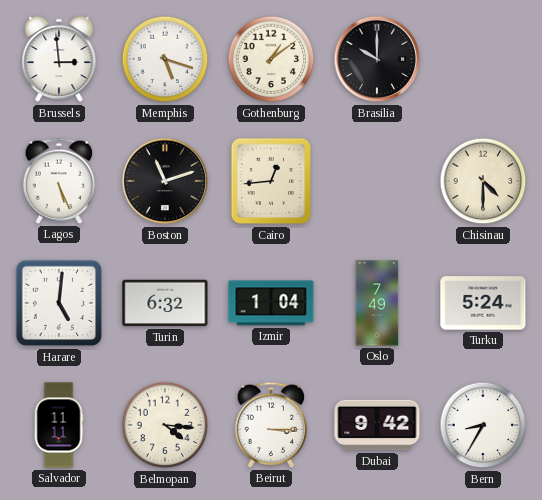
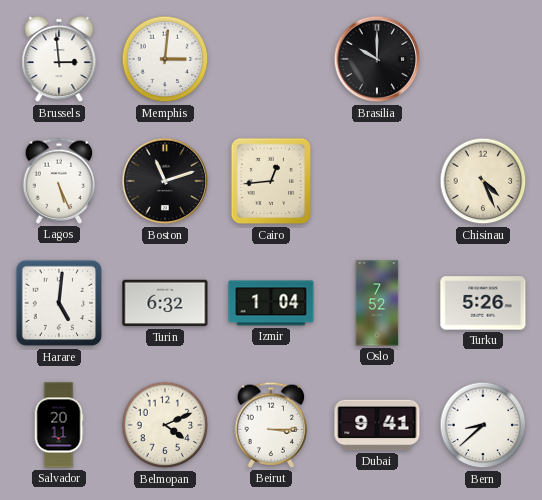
Memphis: 5:18 -> 3:01 (165, 59)
Gothenburg: 1:09 -> none (271, 59)
Chisinau: 4:30 -> 4:26 (483, 181)
Oslo: 7:49 -> 7:52 (377, 303)
Turku: 5:24 -> 5:26 (483, 303)
Salvador: 11:11 -> 20:11 (59, 425)
Belmopan: 4:16 -> 4:11 (165, 425)
Dubai: 9:42 -> 9:41 (377, 425)
Bern: 8:35 -> 8:38 (483, 425)
